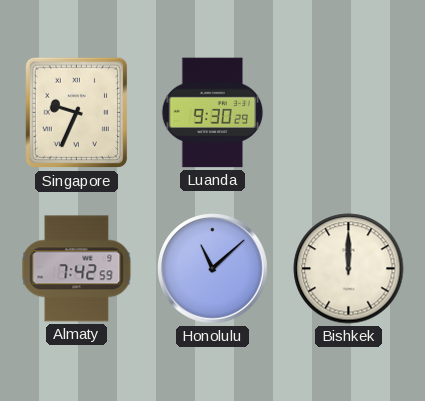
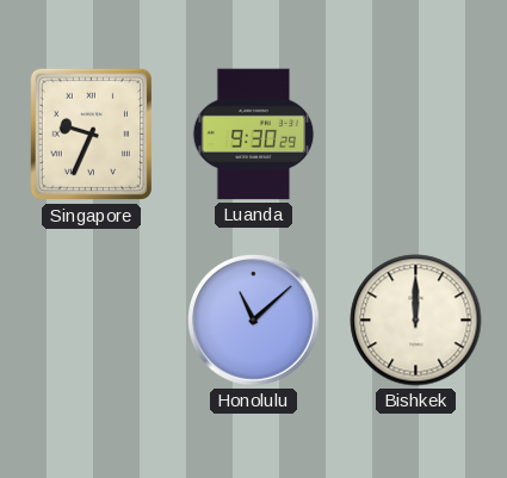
Almaty: 7:42 -> none (77, 269)
